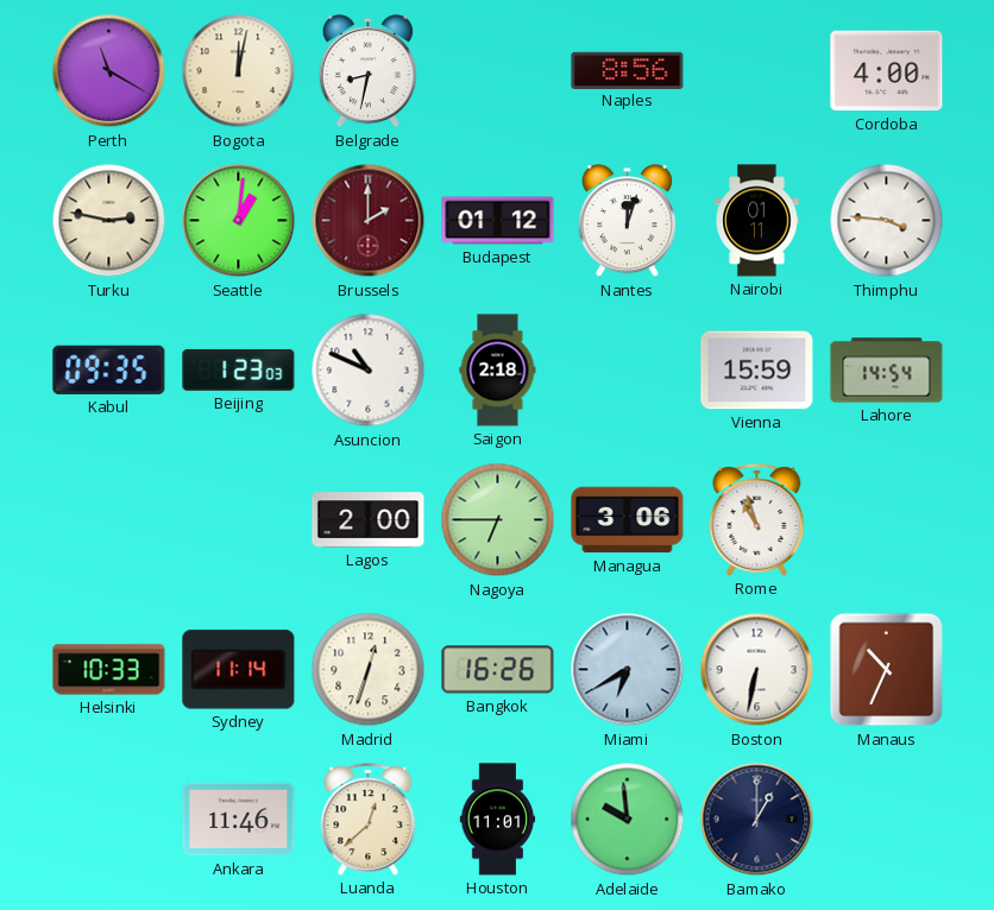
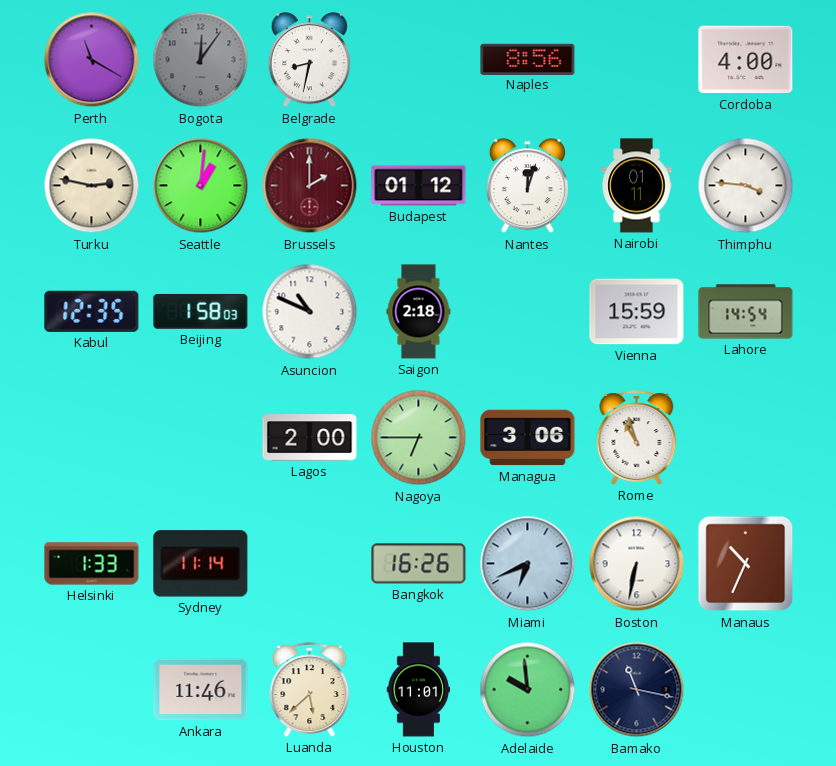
Bogota: 12:02 -> 12:06 (201, 60)
Bogota dial: cream -> grey (201, 60)
Kabul: 09:35 -> 12:35 (92, 311)
Beijing: 1:23 -> 1:58 (201, 311)
Helsinki: 10:33 -> 1:33 (92, 564)
Madrid: 12:33 -> none (369, 670)
Miami: 6:40 -> 6:41 (528, 564)
Luanda: 12:38 -> 5:38 (310, 690)
Bamako: 1:00 -> 11:17 (637, 690)
